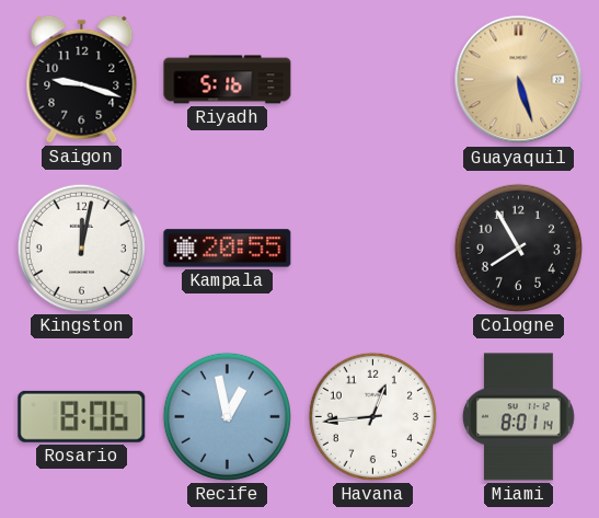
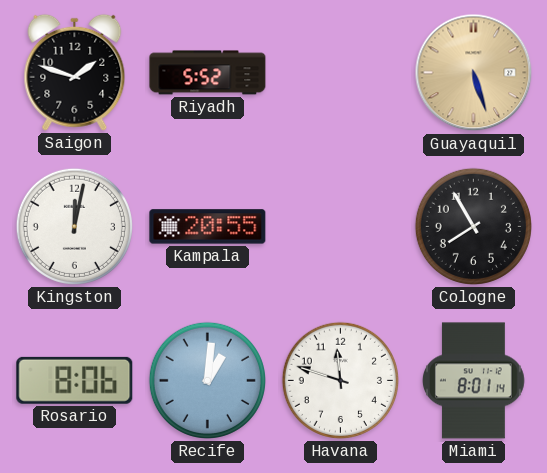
Saigon: 9:18 -> 1:48 (75, 72)
Riyadh: 5:16 -> 5:52 (208, 73)
Recife: 12:58 -> 1:01 (207, 380)
Havana: 12:44 -> 11:48 (340, 380)
